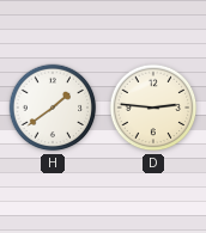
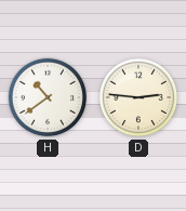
H: 1:39 -> 10:39 (48, 97)
